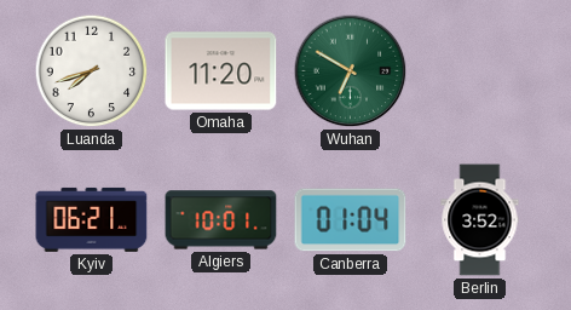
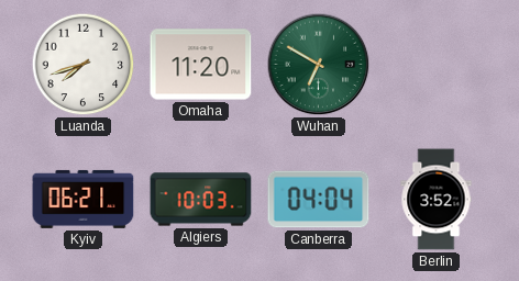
Algiers: 10:01 -> 10:03 (201, 200)
Canberra: 01:04 -> 04:04 (319, 200)
